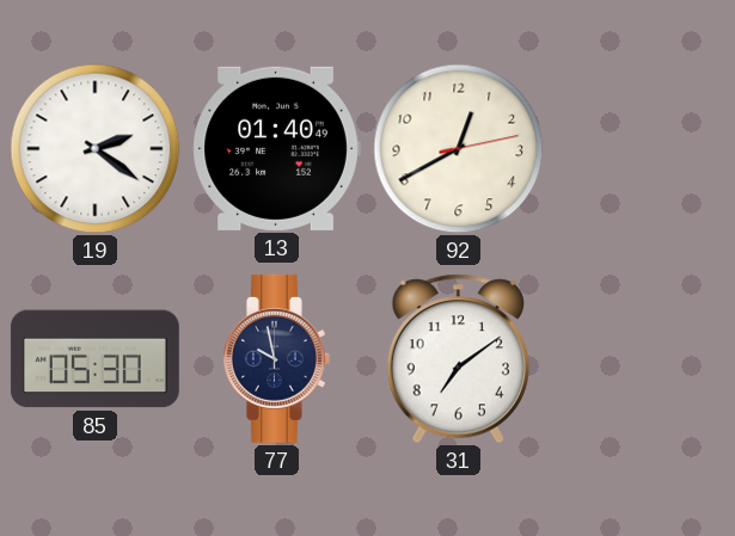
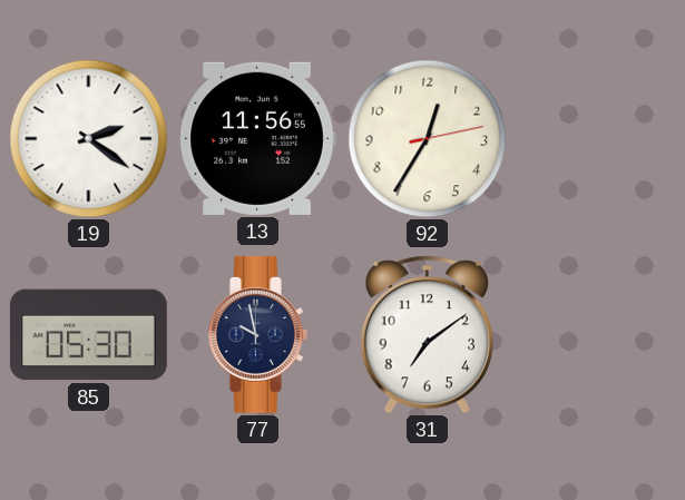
13: 01:40 -> 11:56 (257, 138)
92: 12:40 -> 12:35 (428, 139)
